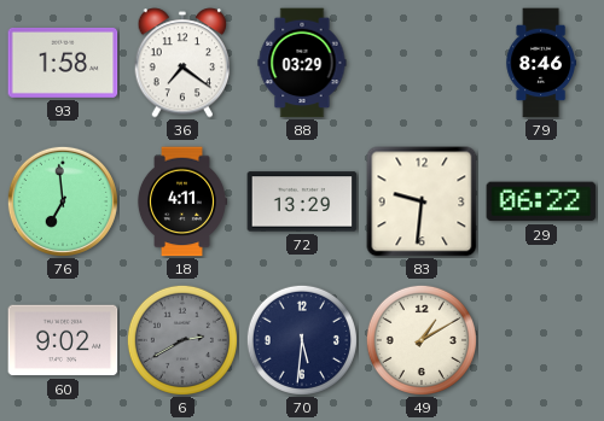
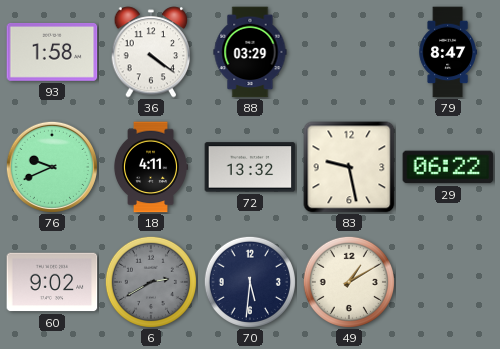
36: 7:21 -> 4:21 (151, 52)
79: 8:46 -> 8:47 (447, 52)
76: 6:59 -> 9:41 (52, 167)
72: 13:29 -> 13:32 (250, 167)
83: 9:31 -> 9:28 (349, 167)
